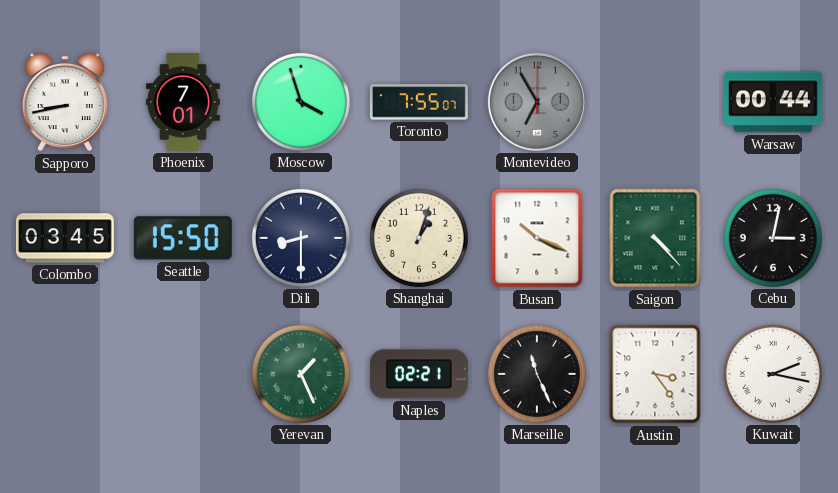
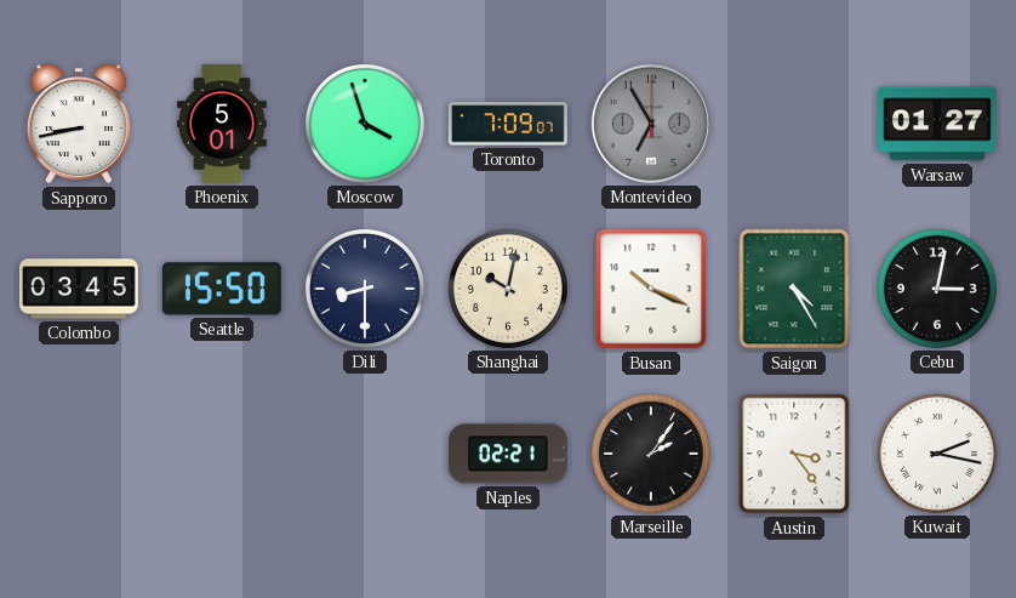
Phoenix: 7:01 -> 5:01 (222, 124)
Toronto: 7:55 -> 7:09 (508, 124)
Warsaw: 00:44 -> 01:27 (937, 124)
Shanghai: 1:03 -> 10:02 (508, 289)
Saigon: 4:23 -> 4:25 (794, 289)
Yerevan: 1:26 -> none (301, 374)
Marseille: 11:26 -> 2:06 (651, 454)
